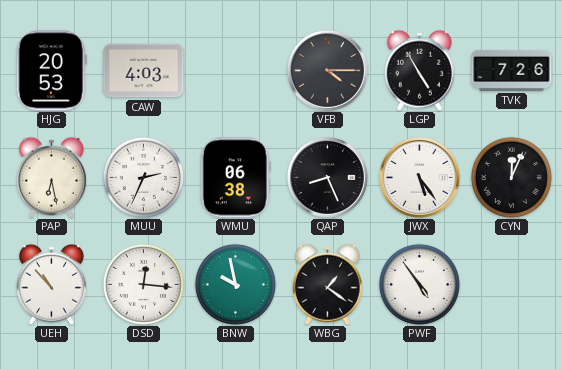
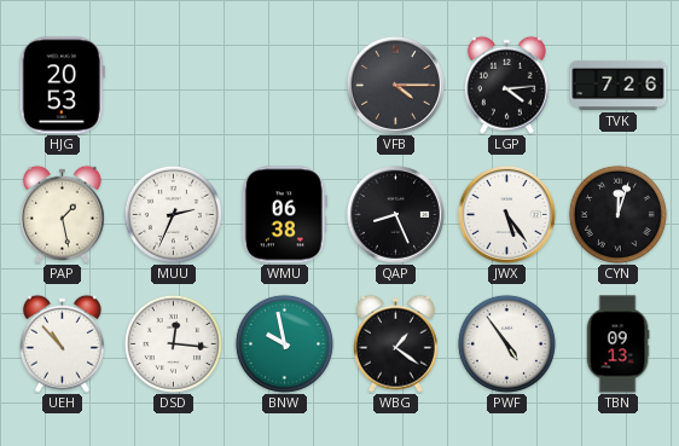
CAW: 4:03 -> none (144, 71)
LGP: 4:55 -> 4:14 (506, 85)
PAP: 6:28 -> 1:28 (62, 214)
CYN: 12:04 -> 12:03 (617, 214)
TBN: none -> 09:13 (617, 344)
